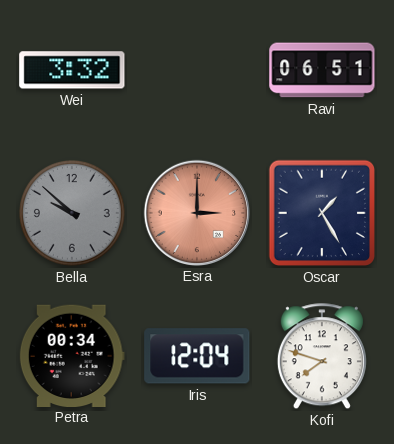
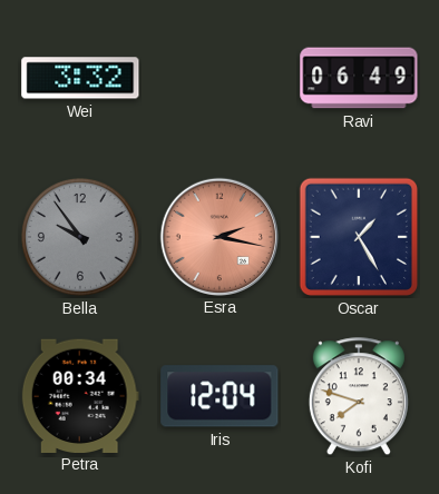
Ravi: 06:51 -> 06:49 (359, 78)
Bella: 9:52 -> 9:54 (80, 237)
Esra: 3:00 -> 2:17 (218, 236)
